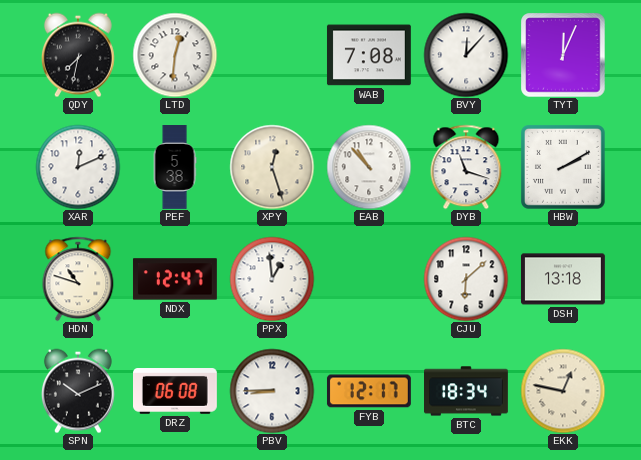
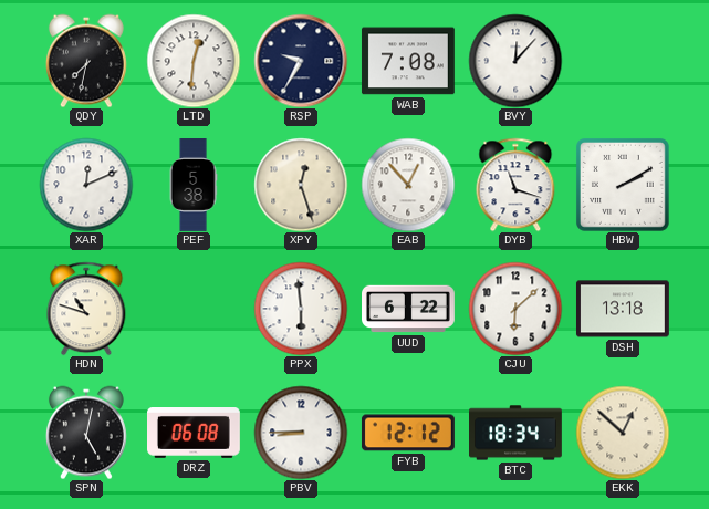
RSP: none -> 9:35 (301, 61)
TYT: 12:04 -> none (563, 55)
EAB: 10:53 -> 12:53 (408, 185)
NDX: 12:47 -> none (175, 279)
PPX: 12:59 -> 5:59 (301, 309)
UUD: none -> 6:22 (409, 309)
SPN: 10:11 -> 5:02 (86, 433)
FYB: 12:17 -> 12:12 (408, 433)
EKK: 12:47 -> 12:52 (623, 433)
